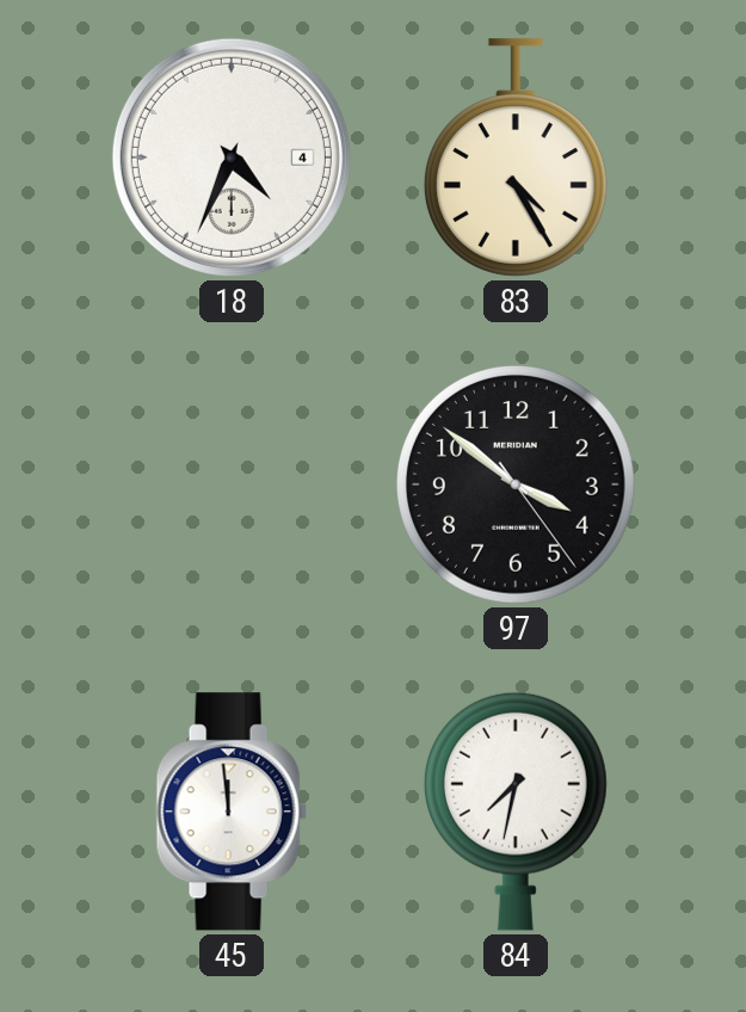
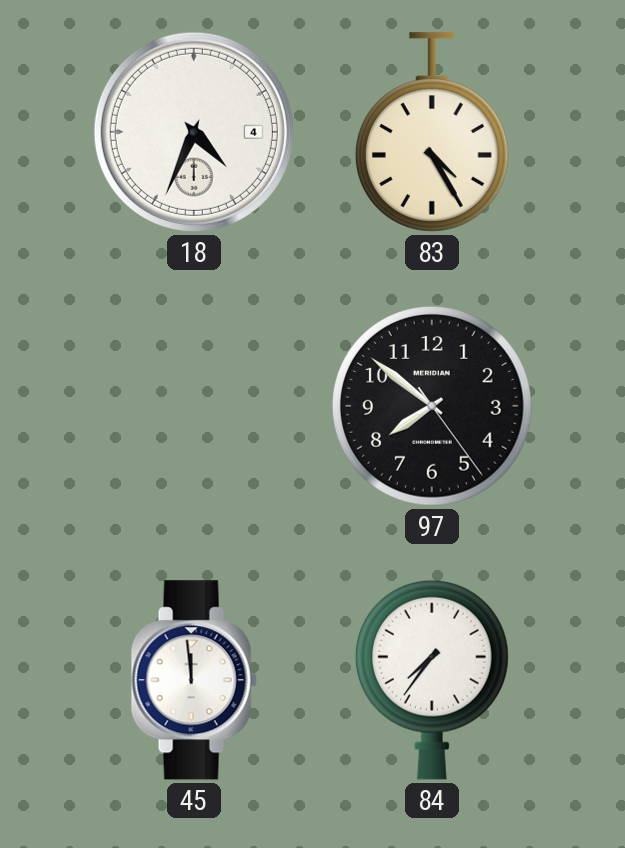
97: 3:51 -> 7:51 (432, 406)
84: 7:32 -> 7:36 (432, 680)
